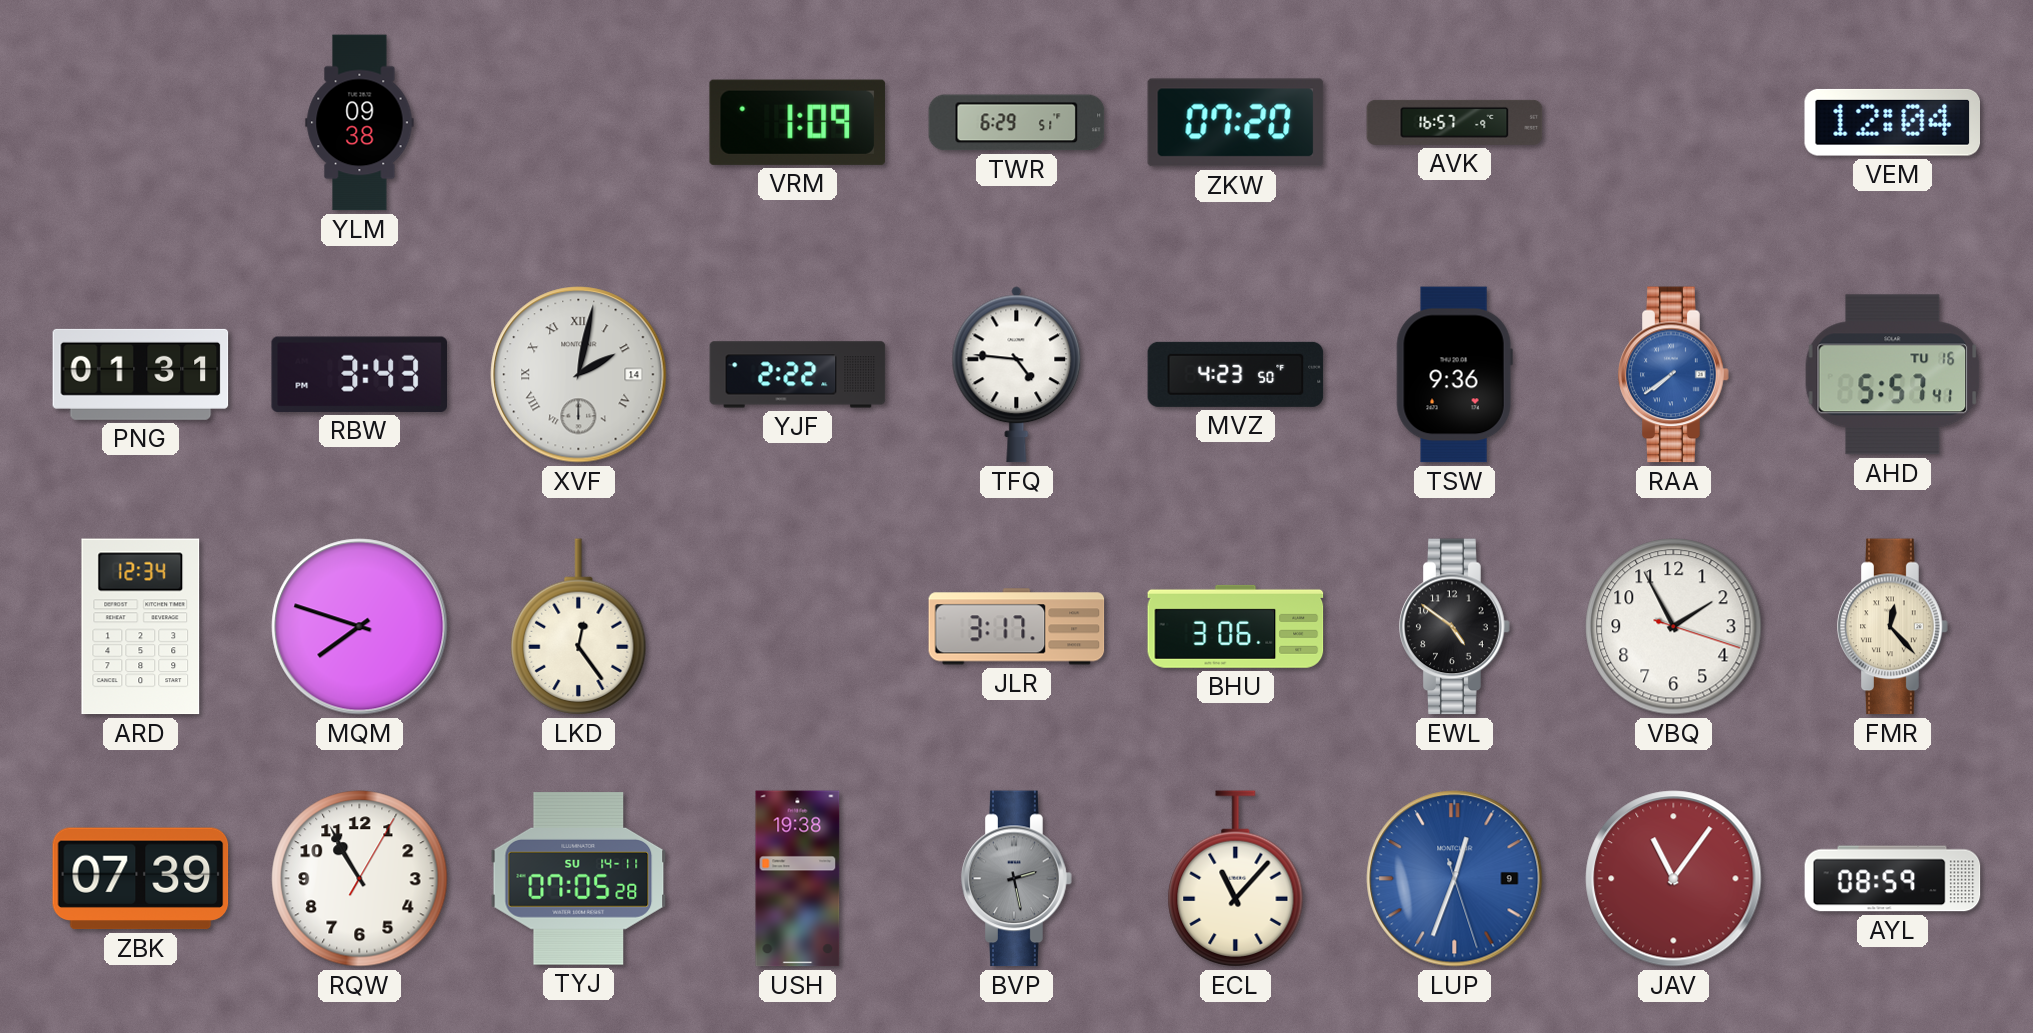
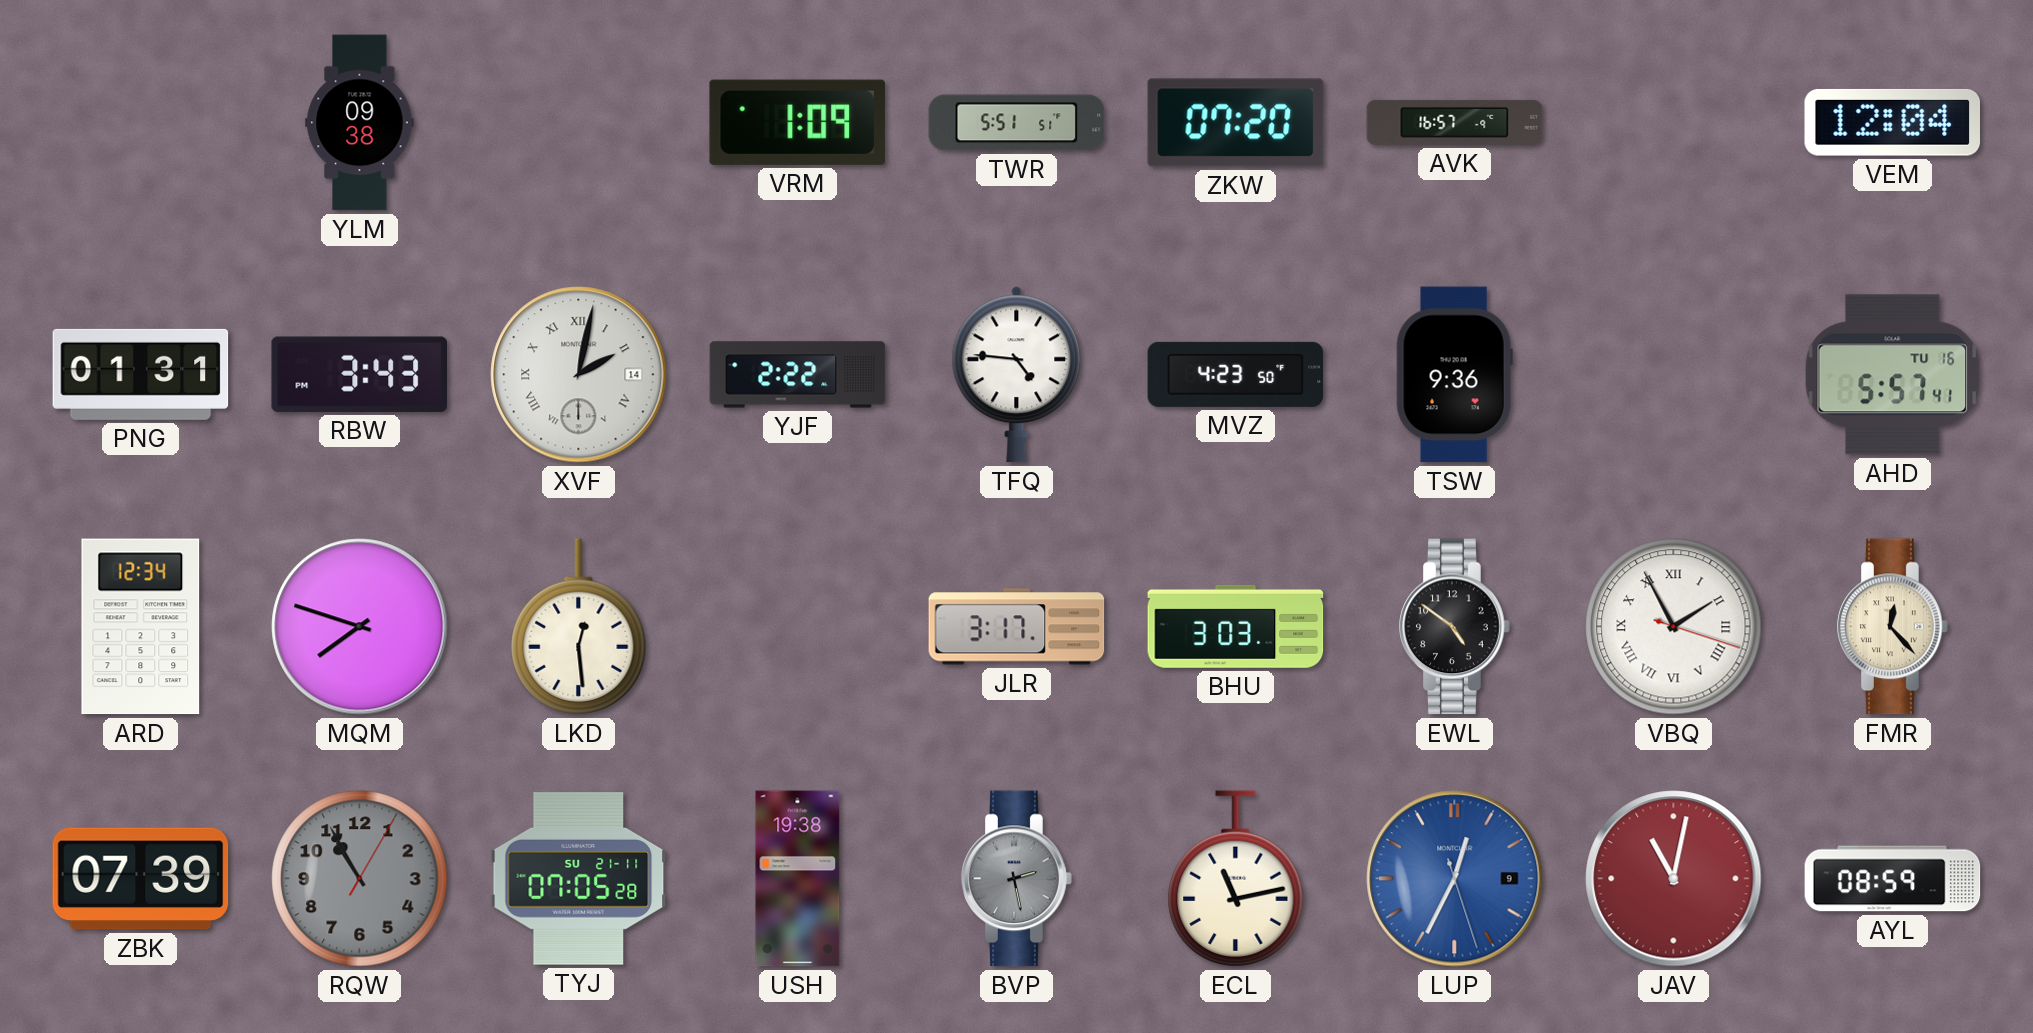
TWR: 6:29 -> 5:51 (1017, 123)
RAA: 7:39 -> none (1674, 375)
LKD: 12:24 -> 12:29 (579, 627)
BHU: 3:06 -> 3:03 (1236, 626)
VBQ numerals: Arabic -> Roman (1674, 627)
RQW dial: white -> grey (360, 879)
TYJ date: SU 14-11 -> SU 21-11 (579, 879)
ECL: 11:07 -> 11:13 (1236, 879)
LUP: 12:33 -> 12:34 (1455, 879)
JAV: 11:06 -> 11:02 (1674, 879)
